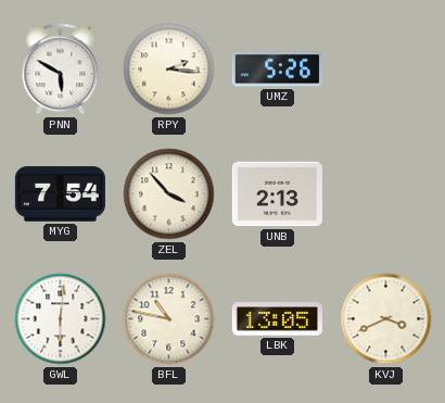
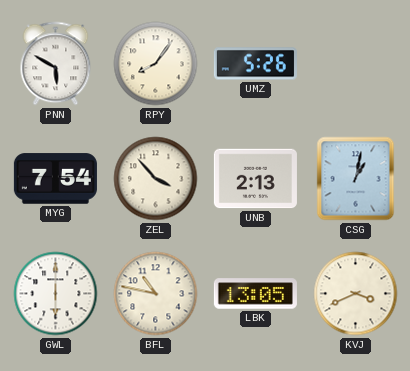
RPY: 2:16 -> 8:06 (156, 64)
CSG: none -> 1:02 (356, 179)
GWL: 6:01 -> 6:00 (56, 294)
